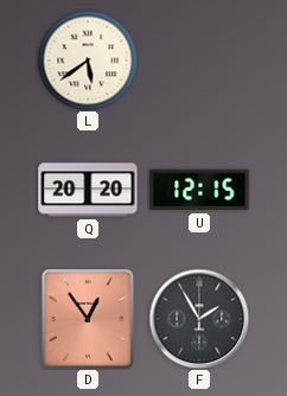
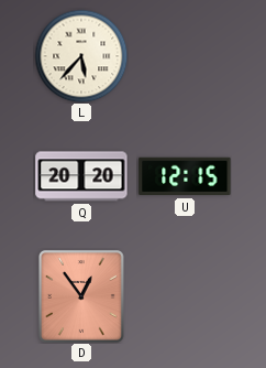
L: 5:39 -> 5:37 (81, 56)
F: 1:55 -> none (199, 319)
